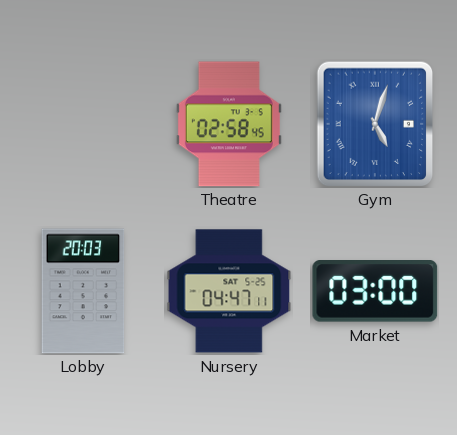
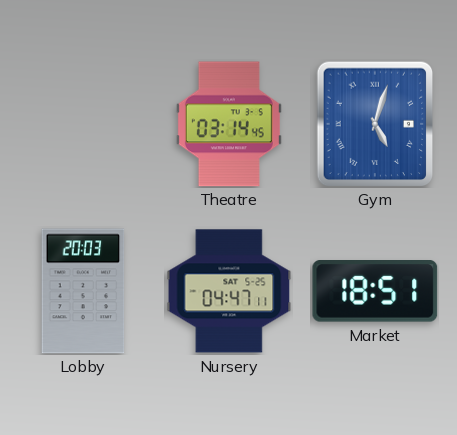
Theatre: 02:58 -> 03:14 (229, 124)
Market: 03:00 -> 18:51 (375, 291)
